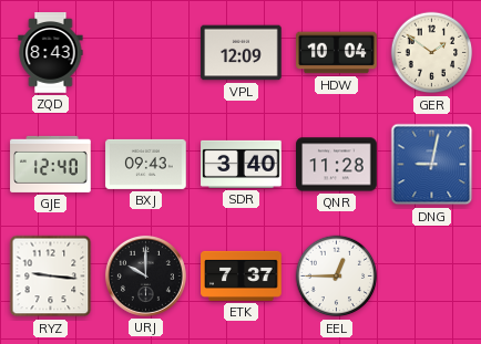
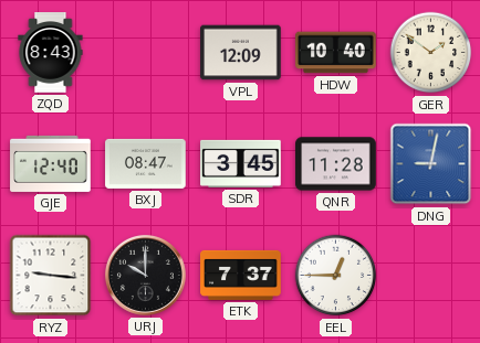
HDW: 10:04 -> 10:40 (336, 53)
BXJ: 09:43 -> 08:47 (146, 163)
SDR: 3:40 -> 3:45 (241, 163)
